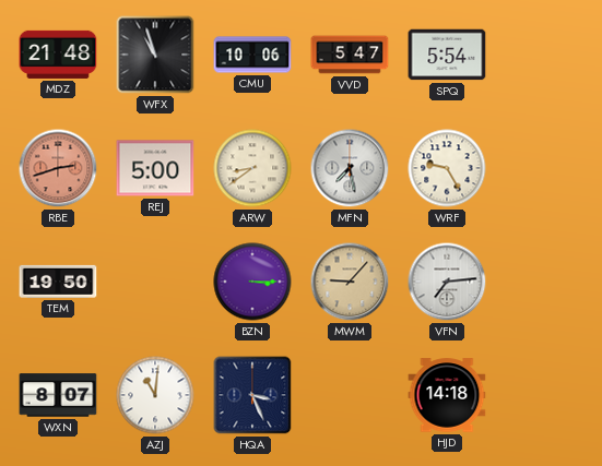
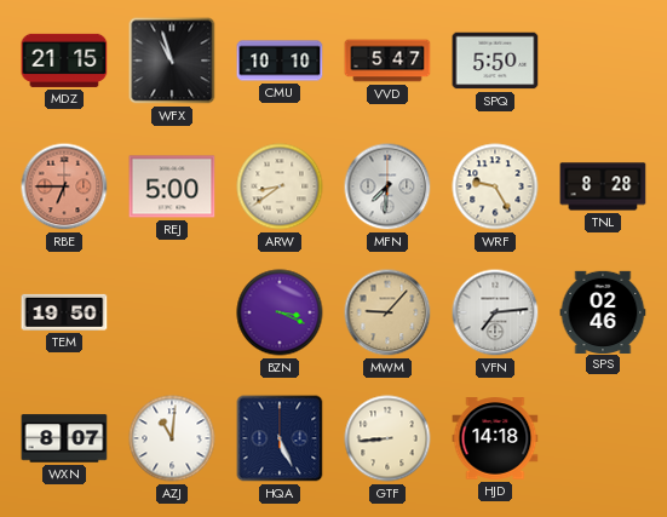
MDZ: 21:48 -> 21:15 (64, 61)
CMU: 10:06 -> 10:10 (280, 61)
SPQ: 5:54 -> 5:50 (495, 61)
RBE: 2:42 -> 6:45 (64, 186)
MFN: 7:28 -> 7:31 (387, 186)
TNL: none -> 8:28 (603, 186)
BZN: 3:15 -> 3:19 (280, 312)
SPS: none -> 02:46 (603, 311)
HQA: 3:26 -> 5:26 (280, 438)
GTF: none -> 8:44 (387, 438)
